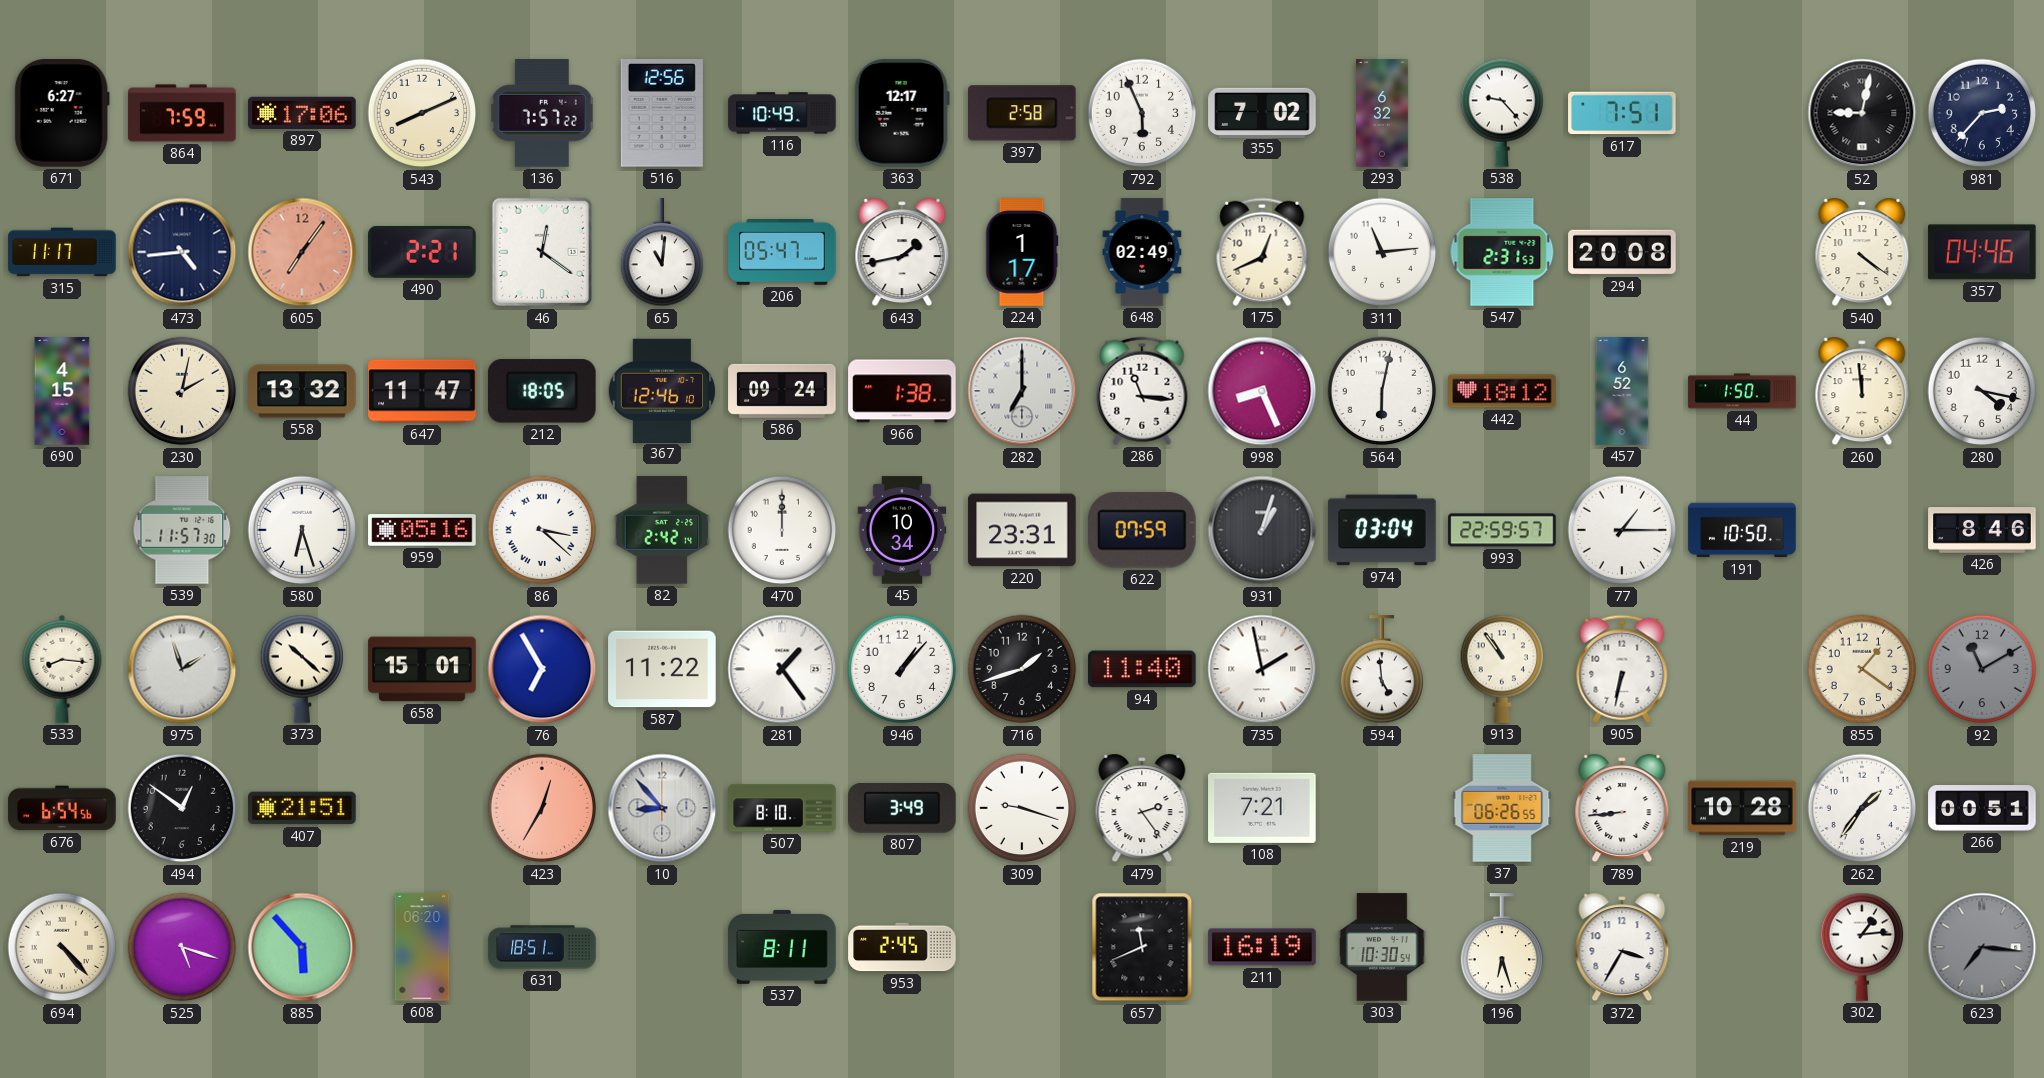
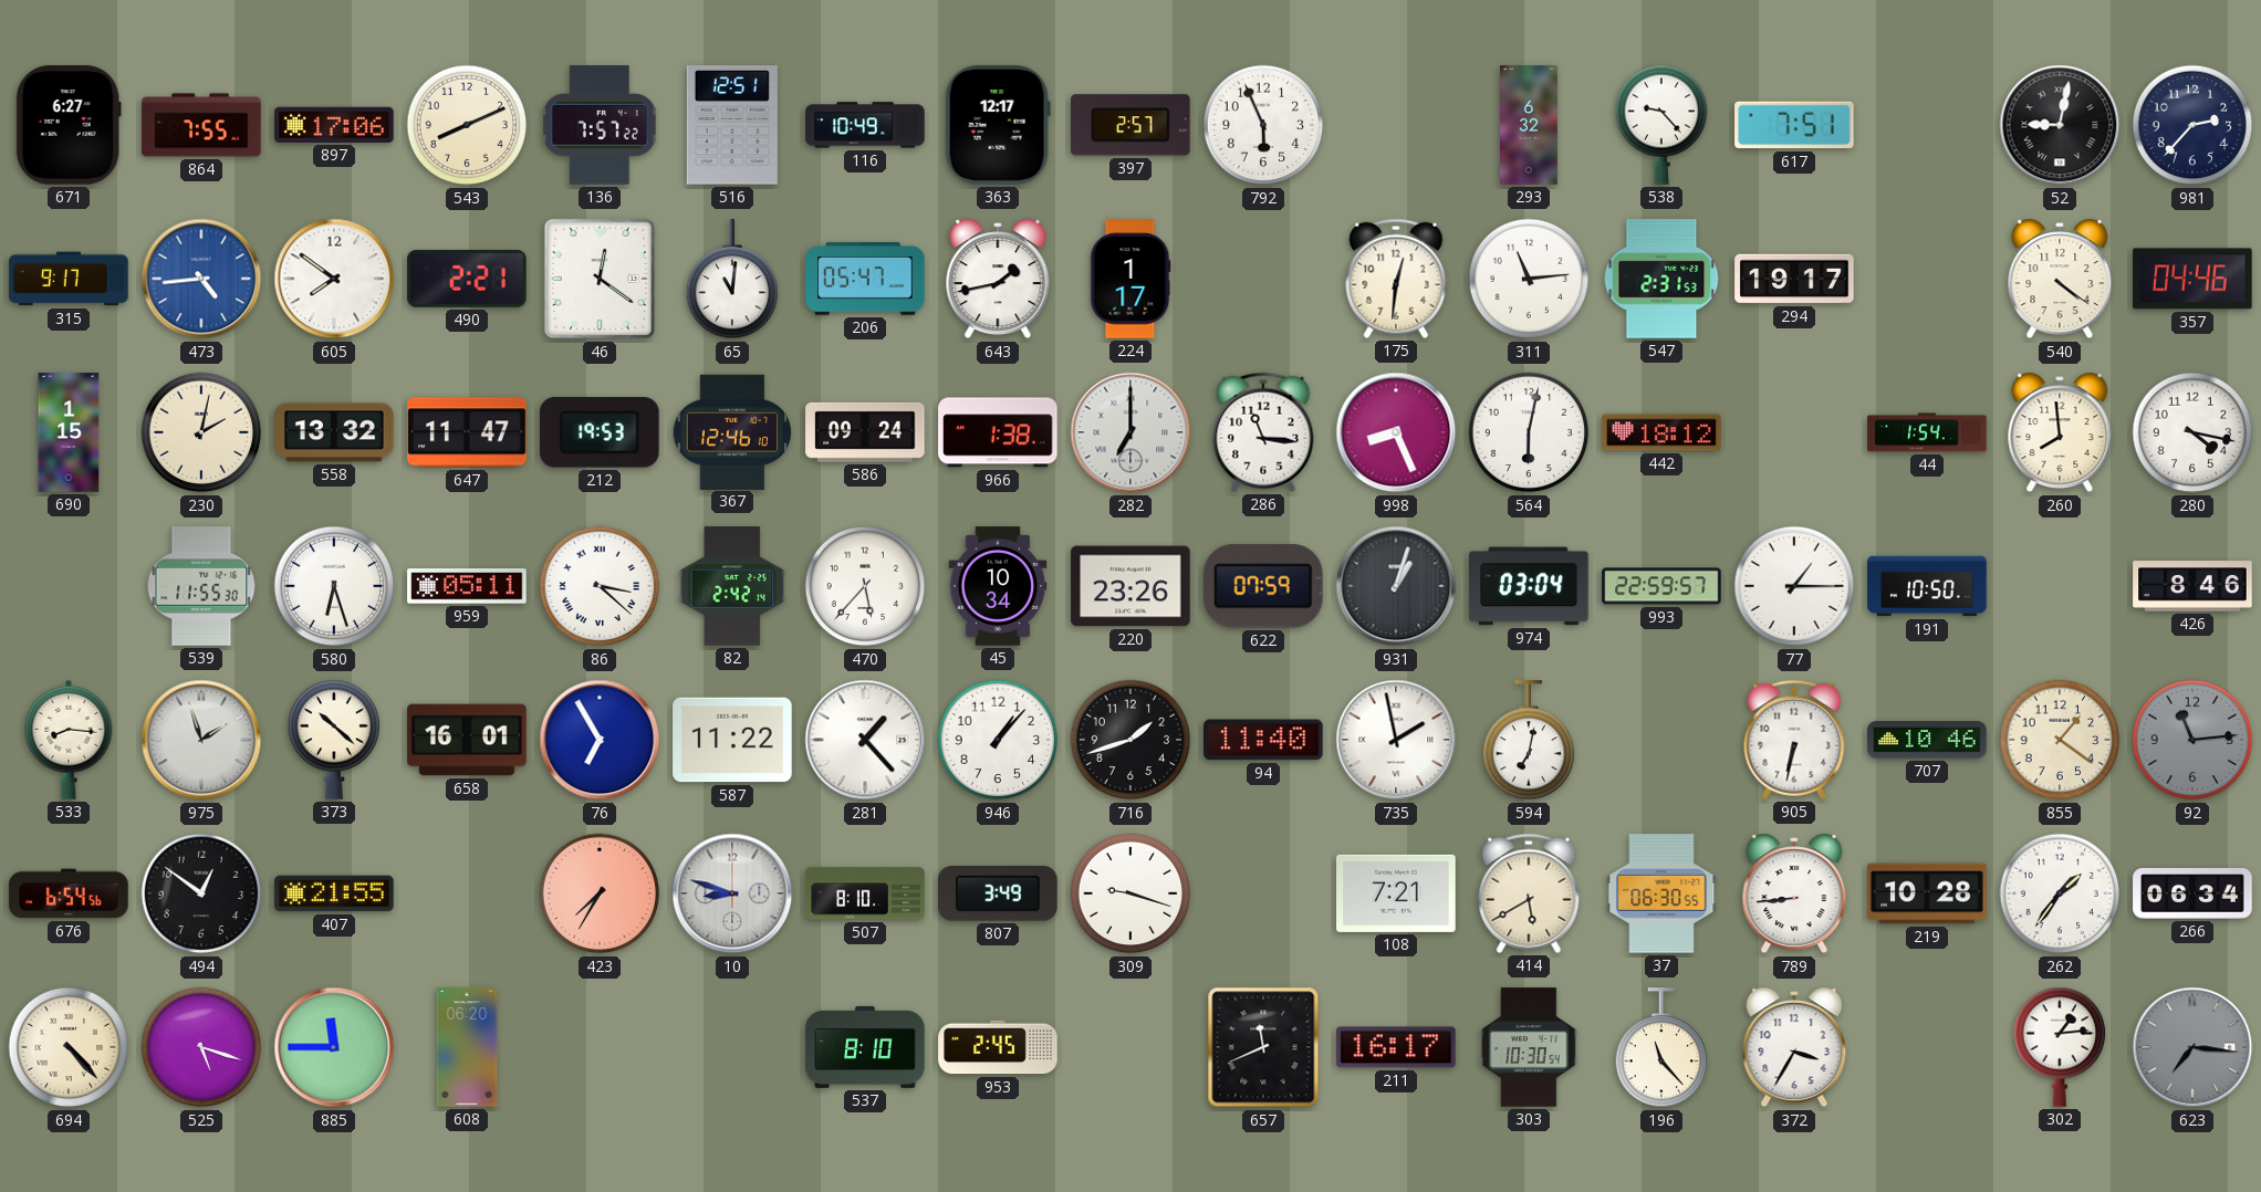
864: 7:59 -> 7:55 (201, 125)
516: 12:56 -> 12:51 (732, 126)
397: 2:58 -> 2:57 (1132, 125)
355: 7:02 -> none (1262, 112)
315: 11:17 -> 9:17 (69, 279)
473 dial: navy -> blue (201, 279)
605: 7:06 -> 7:51 (334, 279)
605 dial: salmon -> white (334, 279)
648: 02:49 -> none (1142, 252)
175: 12:41 -> 12:31 (1396, 279)
294: 20:08 -> 19:17 (1794, 279)
690: 4:15 -> 1:15 (69, 432)
212: 18:05 -> 19:53 (600, 432)
457: 6:52 -> none (1622, 391)
44: 1:50 -> 1:54 (1927, 432)
260: 11:59 -> 7:59 (2060, 432)
539: 11:57 -> 11:55 (201, 586)
959: 05:16 -> 05:11 (467, 586)
470: 12:00 -> 5:37 (865, 586)
220: 23:31 -> 23:26 (1130, 586)
658: 15:01 -> 16:01 (467, 740)
281: 1:24 -> 1:23 (865, 740)
594: 4:59 -> 7:02 (1528, 741)
913: 10:54 -> none (1501, 669)
707: none -> 10:46 (1927, 740)
92: 11:10 -> 11:14 (2192, 740)
407: 21:51 -> 21:55 (334, 893)
423: 12:35 -> 7:35 (600, 893)
10: 8:53 -> 8:48 (732, 893)
479: 2:24 -> none (1142, 808)
414: none -> 5:40 (1529, 893)
37: 06:26 -> 06:30 (1661, 893)
266: 00:51 -> 06:34 (2192, 895)
885: 5:53 -> 11:45 (334, 1047)
631: 18:51 -> none (542, 947)
537: 8:11 -> 8:10 (865, 1047)
211: 16:19 -> 16:17 (1396, 1047)
196: 6:27 -> 11:23 (1660, 1048)
